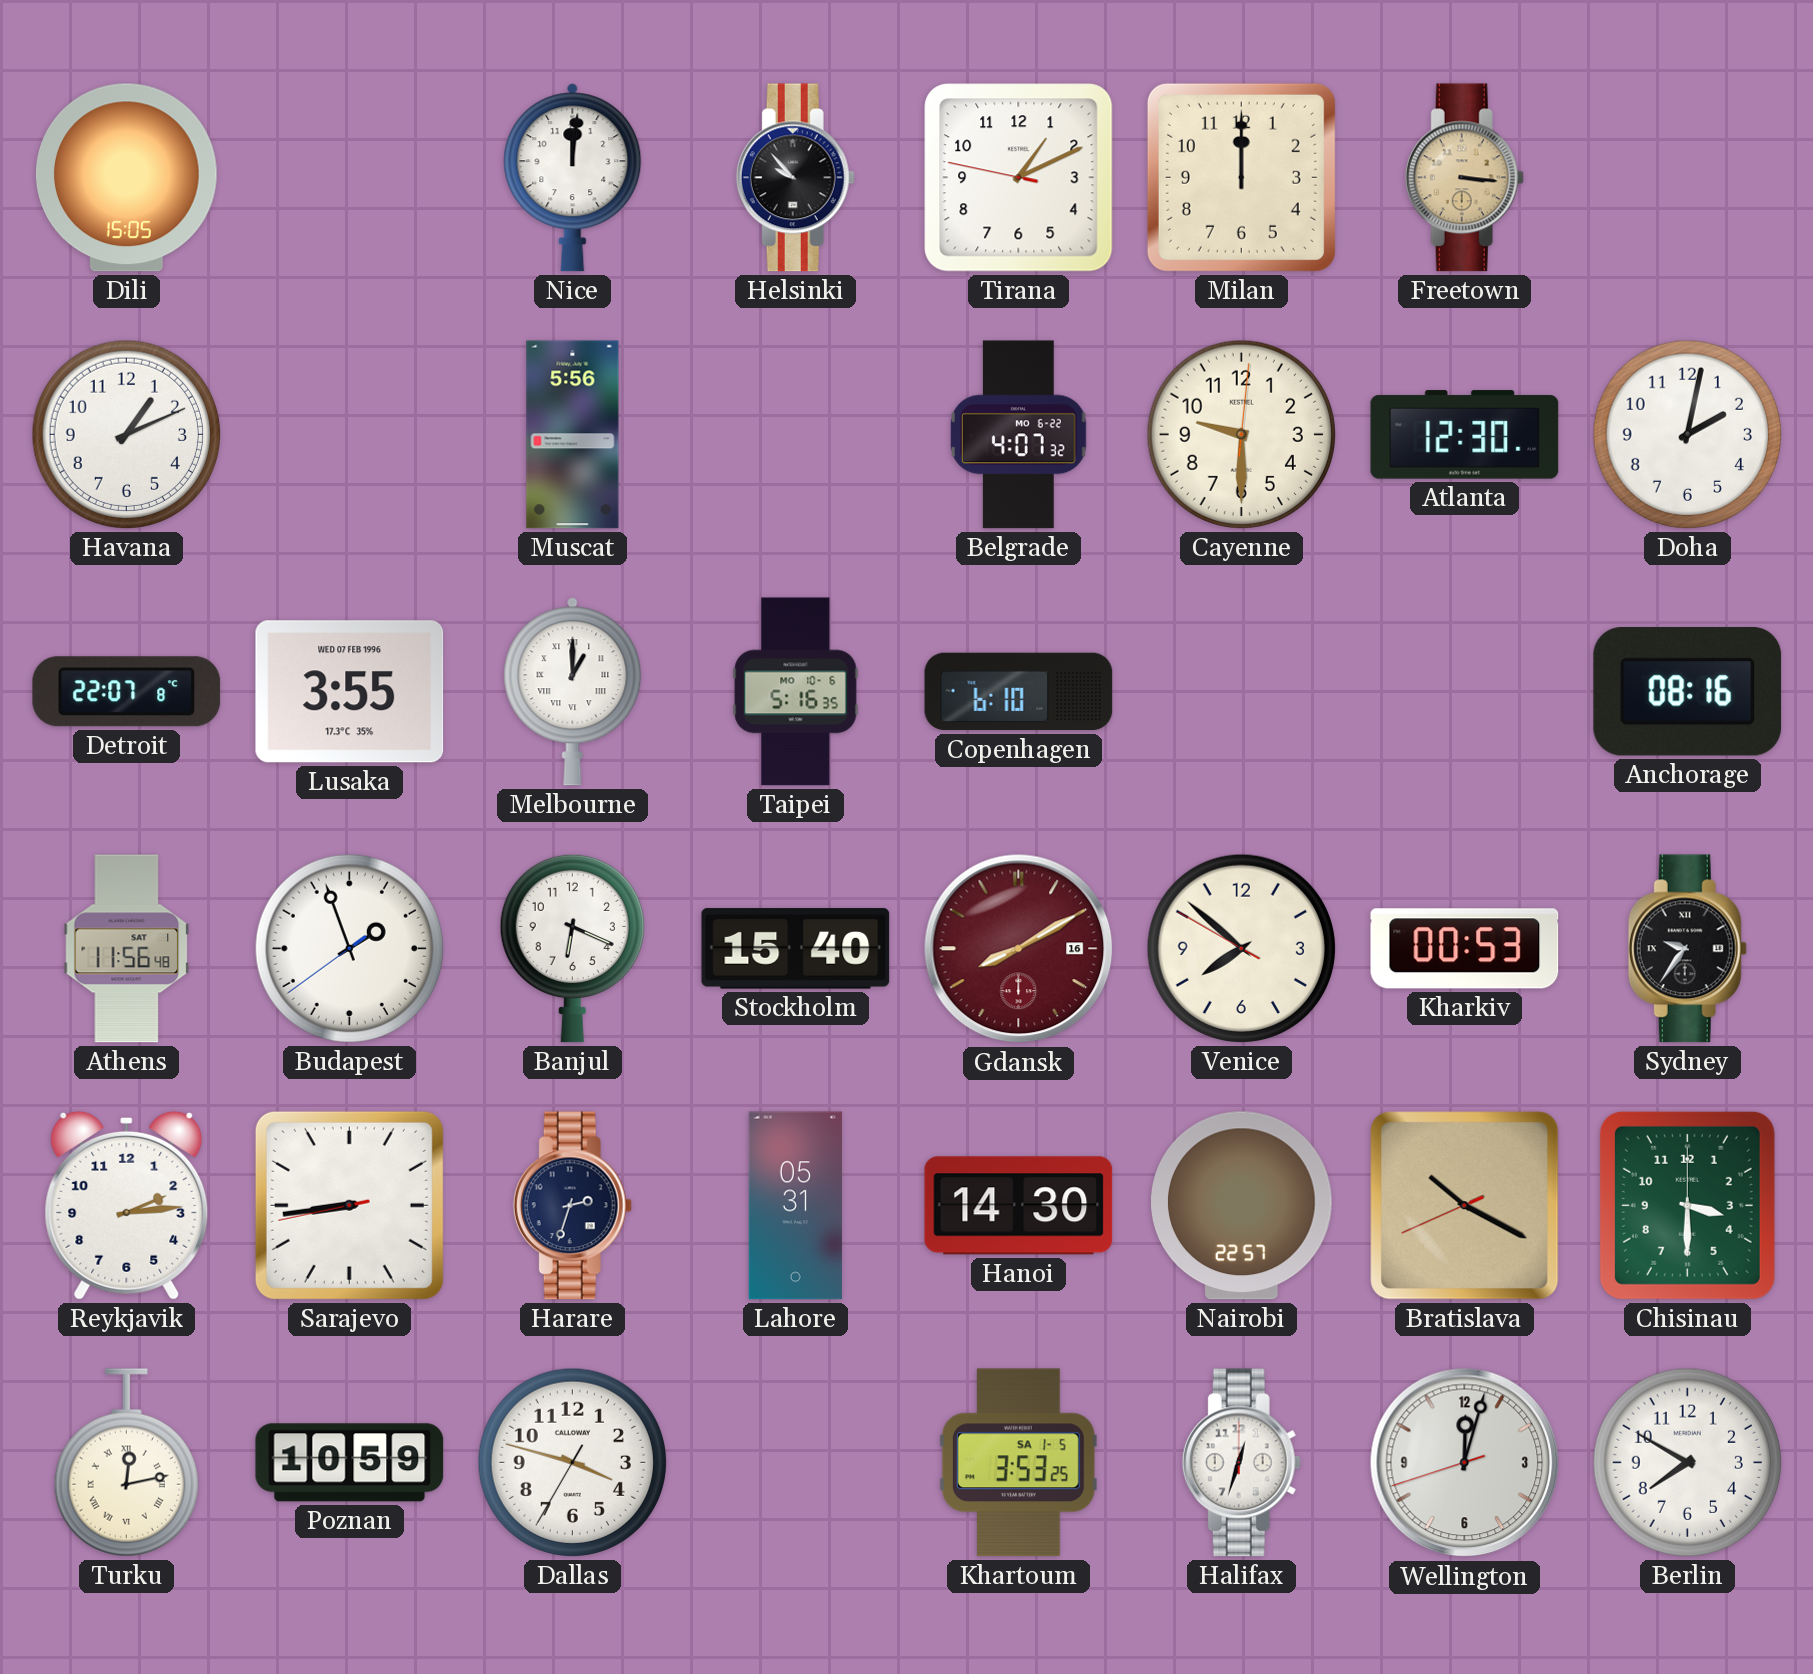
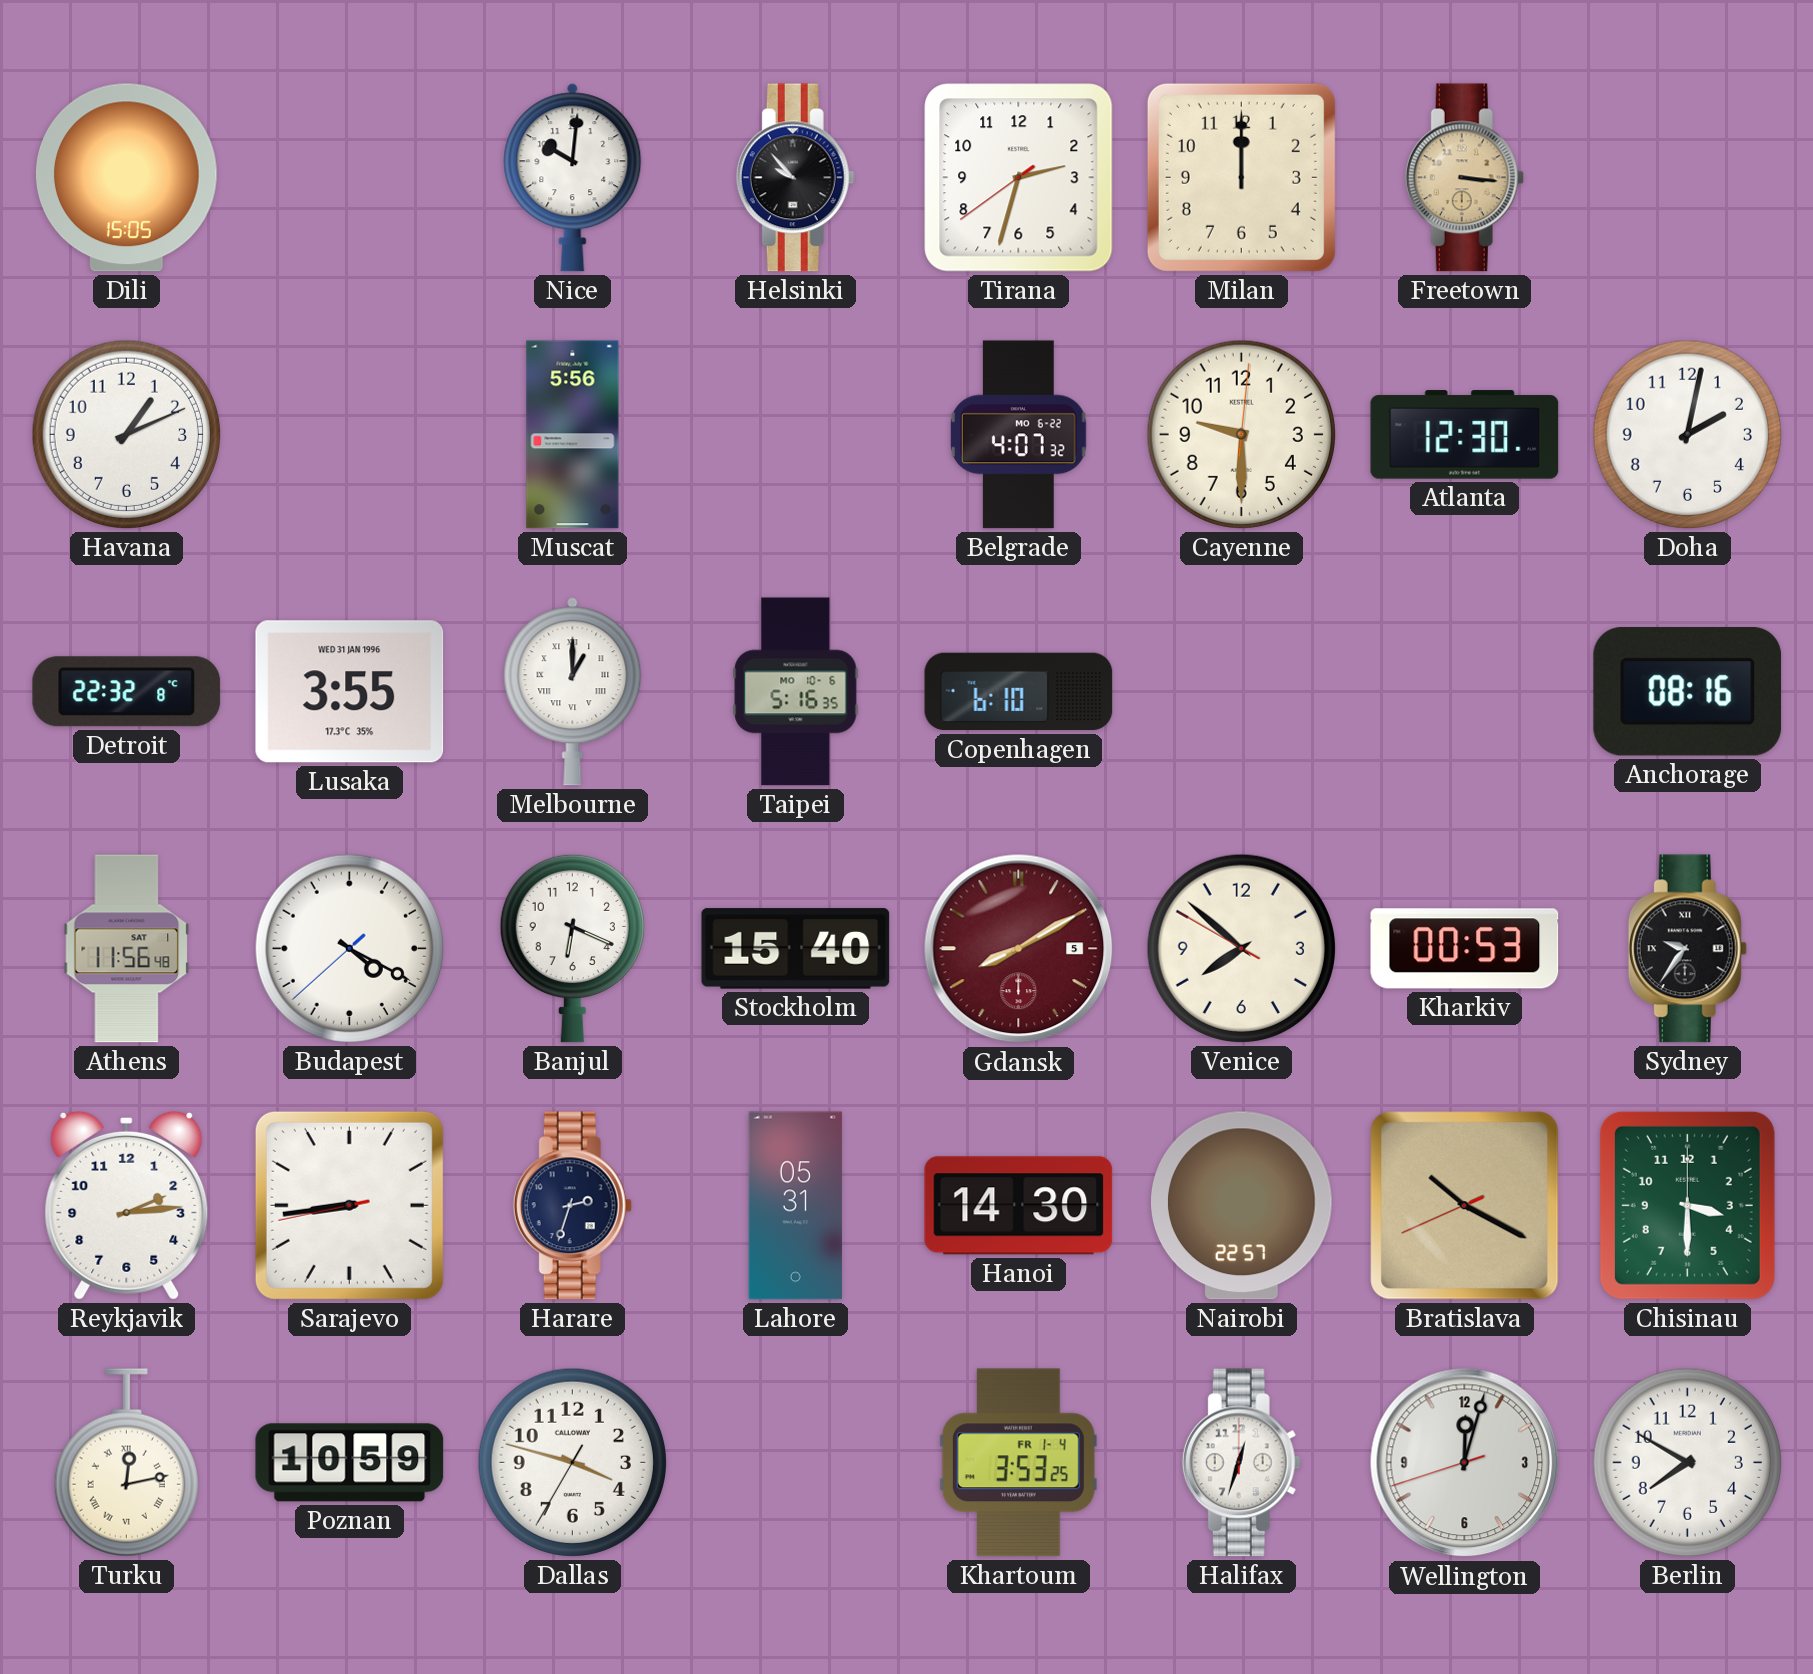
Nice: 12:01 -> 10:01 (573, 178)
Tirana: 1:10 -> 2:32 (1019, 178)
Detroit: 22:07 -> 22:32 (127, 692)
Lusaka date: WED 07 FEB 1996 -> WED 31 JAN 1996 (350, 692)
Budapest: 1:56 -> 4:19 (349, 948)
Gdansk date: 16 -> 5 (1019, 949)
Khartoum date: SA 1-5 -> FR 1-4 (1018, 1463)
